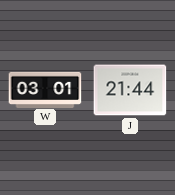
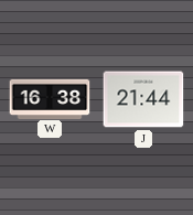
W: 03:01 -> 16:38 (50, 98)
